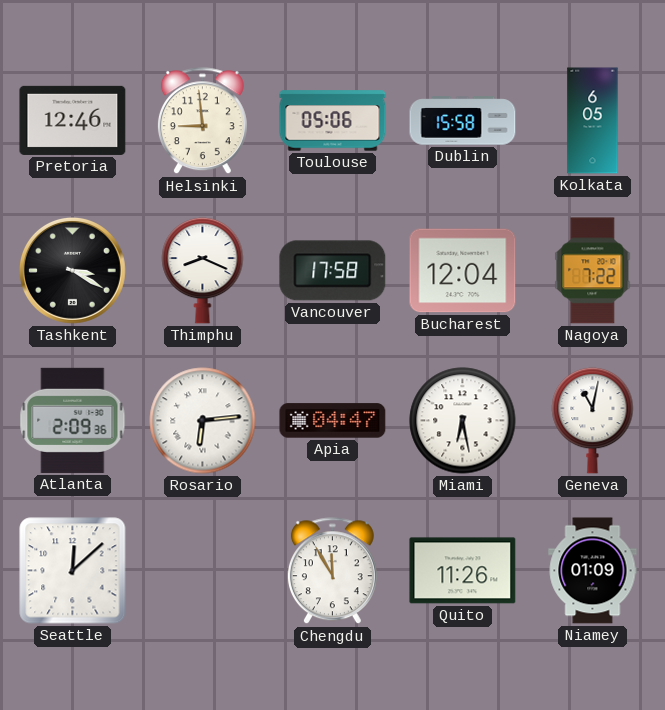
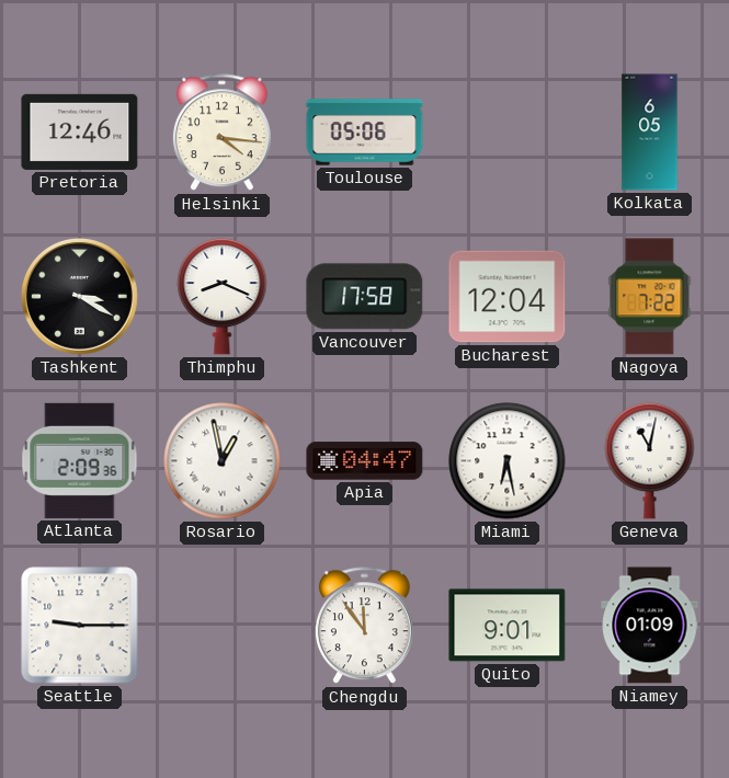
Helsinki: 8:59 -> 4:16 (221, 133)
Dublin: 15:58 -> none (463, 121)
Rosario: 6:14 -> 12:58 (223, 461)
Seattle: 12:08 -> 9:15 (80, 626)
Chengdu: 11:55 -> 11:54 (364, 626)
Quito: 11:26 -> 9:01 (508, 626)
